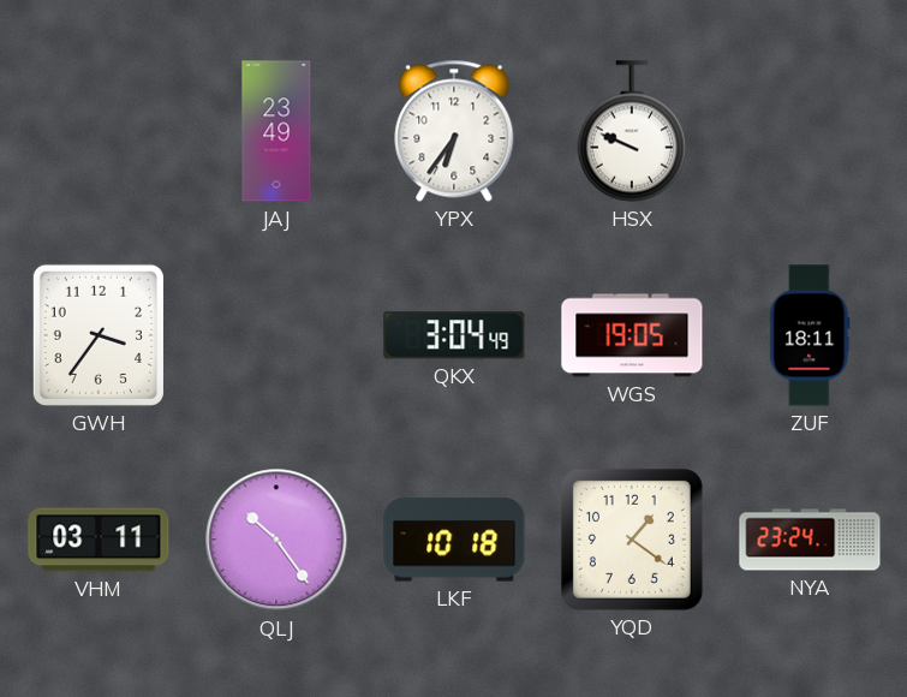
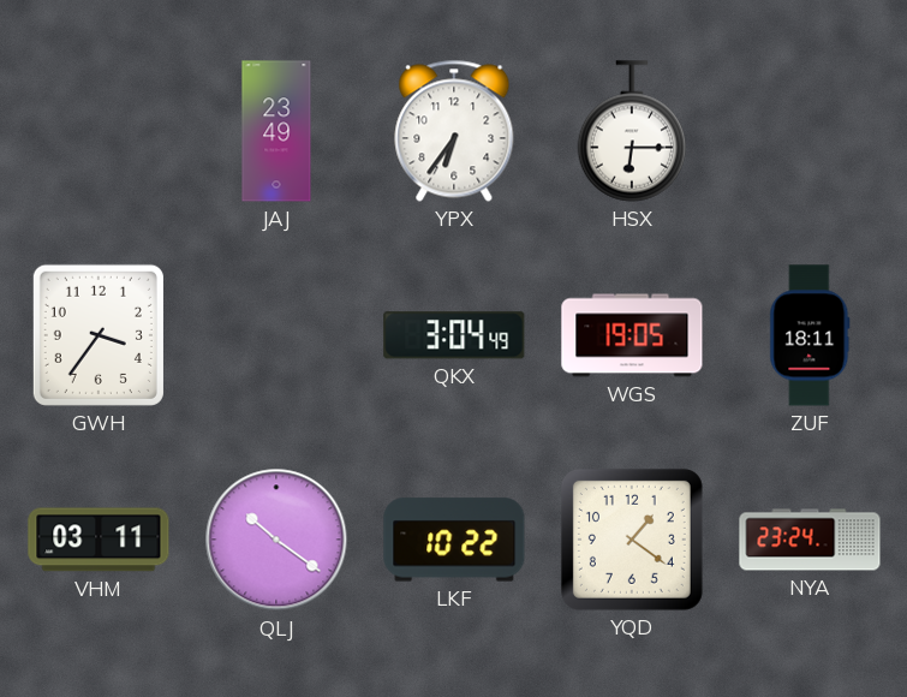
HSX: 9:49 -> 6:15 (632, 131)
QLJ: 10:24 -> 10:21 (276, 540)
LKF: 10:18 -> 10:22 (454, 540)
